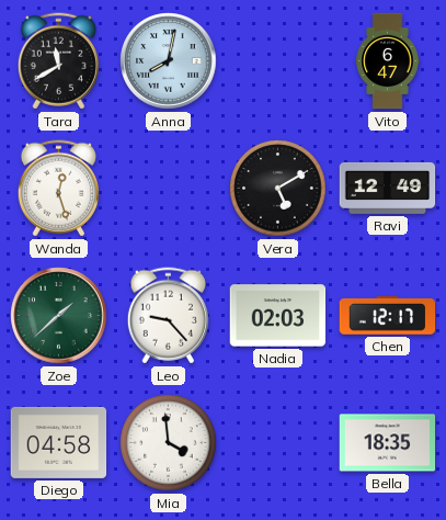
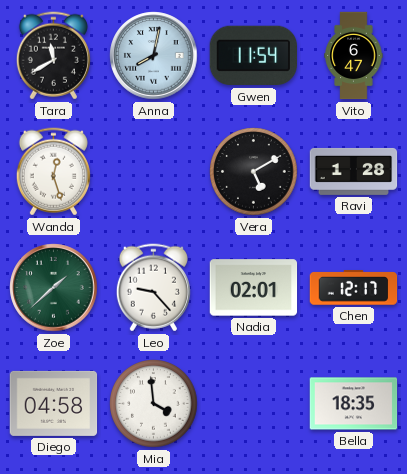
Gwen: none -> 11:54 (253, 56)
Ravi: 12:49 -> 1:28 (354, 171)
Nadia: 02:03 -> 02:01 (254, 288)
